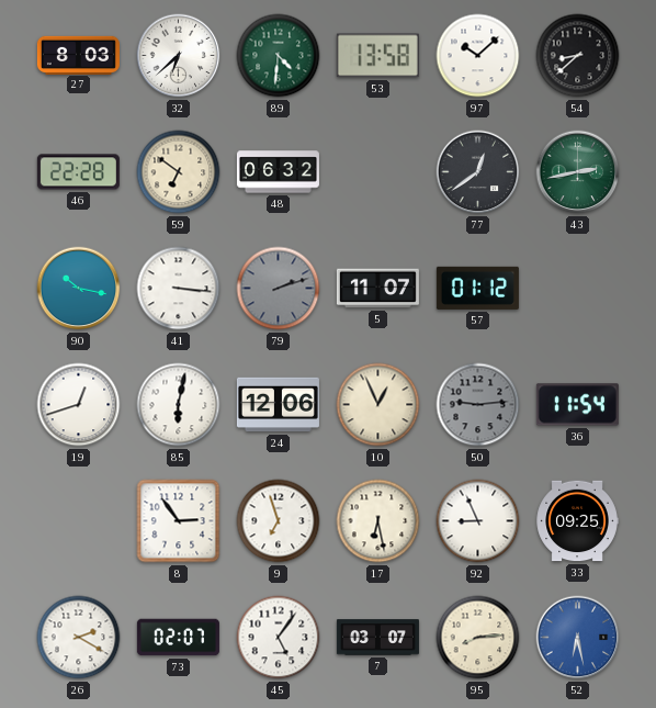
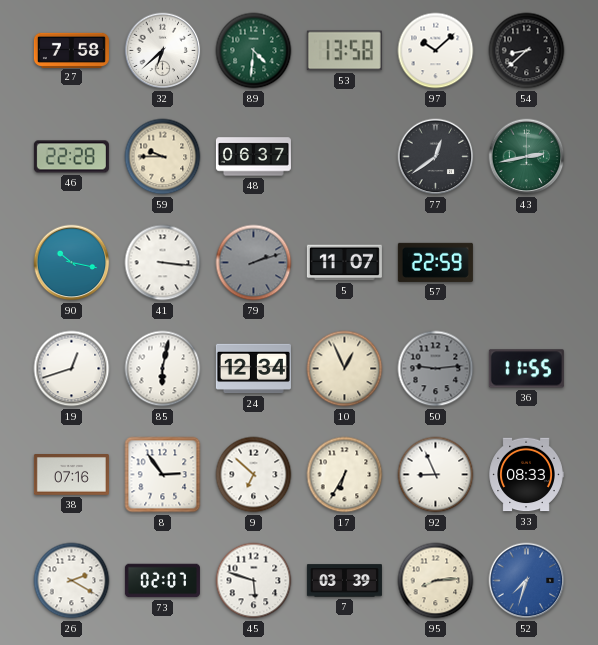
27: 8:03 -> 7:58 (71, 50)
59: 6:51 -> 9:45 (163, 157)
48: 06:32 -> 06:37 (253, 157)
57: 01:12 -> 22:59 (435, 262)
24: 12:06 -> 12:34 (253, 369)
36: 11:54 -> 11:55 (526, 369)
38: none -> 07:16 (71, 475)
9: 6:57 -> 6:52 (254, 475)
17: 6:28 -> 6:35 (345, 475)
33: 09:25 -> 08:33 (526, 475)
45: 5:06 -> 5:48 (254, 581)
7: 03:07 -> 03:39 (344, 581)
52: 6:28 -> 7:33 (527, 581)
